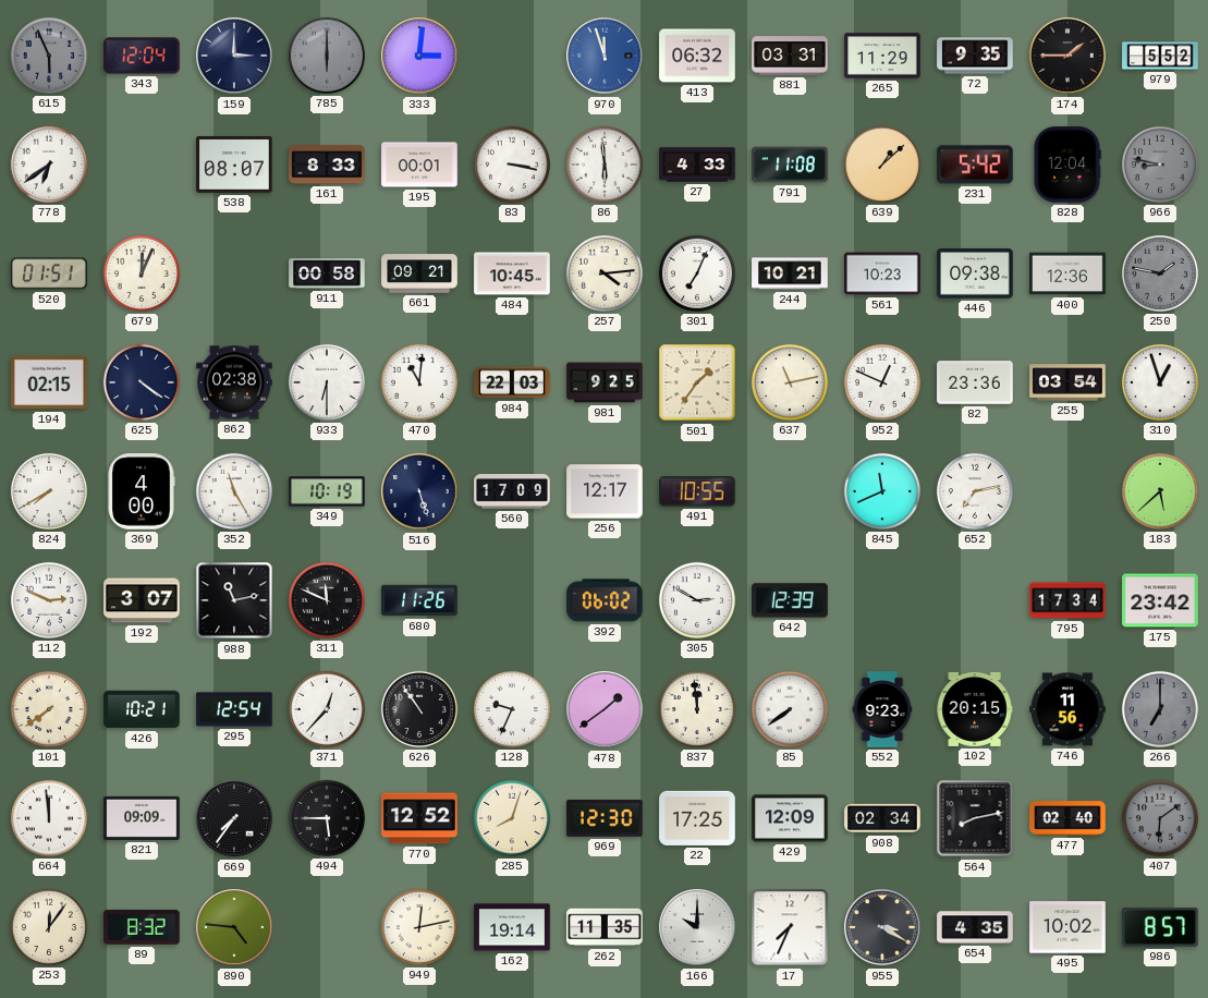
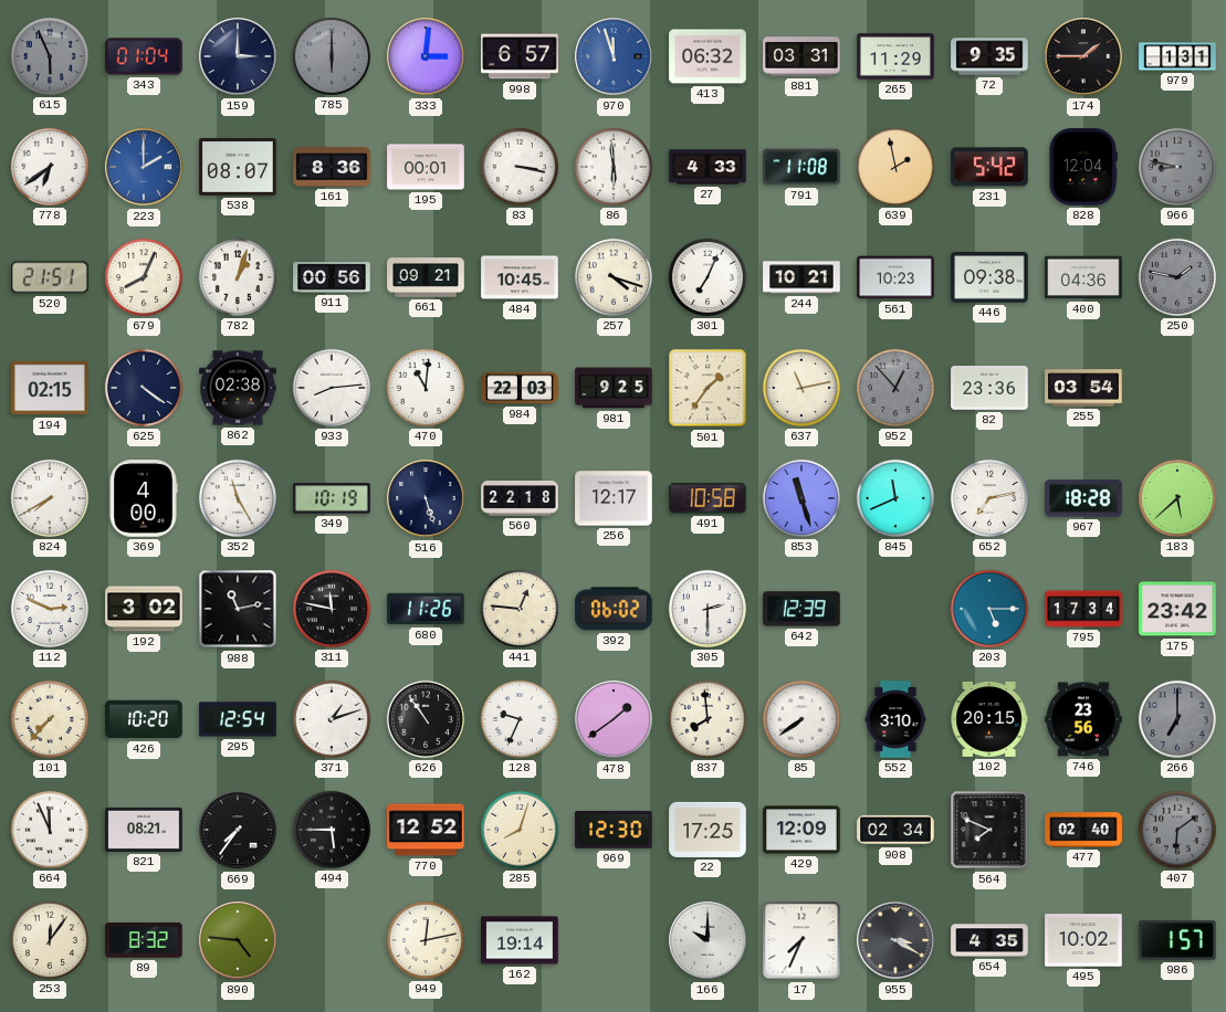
343: 12:04 -> 01:04 (144, 56)
998: none -> 6:57 (520, 56)
979: 5:52 -> 1:31 (1177, 56)
223: none -> 2:00 (144, 167)
161: 8:33 -> 8:36 (332, 167)
639: 1:08 -> 1:58 (895, 167)
520: 01:51 -> 21:51 (51, 277)
679: 12:04 -> 8:04 (144, 277)
782: none -> 1:03 (238, 277)
911: 00:58 -> 00:56 (332, 277)
257: 4:14 -> 4:18 (614, 277)
400: 12:36 -> 04:36 (1083, 277)
933: 6:30 -> 8:14 (332, 388)
952: 12:49 -> 12:53 (895, 388)
952 dial: white -> grey (895, 388)
310: 12:57 -> none (1160, 382)
560: 17:09 -> 22:18 (520, 498)
491: 10:55 -> 10:58 (708, 498)
853: none -> 11:27 (801, 498)
967: none -> 18:28 (1083, 498)
192: 3:07 -> 3:02 (144, 609)
311: 11:49 -> 11:47 (332, 609)
441: none -> 12:46 (520, 609)
305: 2:50 -> 2:30 (708, 609)
203: none -> 5:15 (989, 609)
101: 7:39 -> 7:37 (50, 719)
426: 10:21 -> 10:20 (144, 719)
371: 12:37 -> 1:12 (332, 719)
837: 11:59 -> 7:59 (708, 719)
552: 9:23 -> 3:10 (895, 719)
746: 11:56 -> 23:56 (1083, 719)
664: 11:59 -> 11:56 (50, 830)
821: 09:09 -> 08:21 (144, 830)
564: 8:13 -> 7:49 (989, 830)
262: 11:35 -> none (605, 927)
986: 8:57 -> 1:57 (1177, 940)
